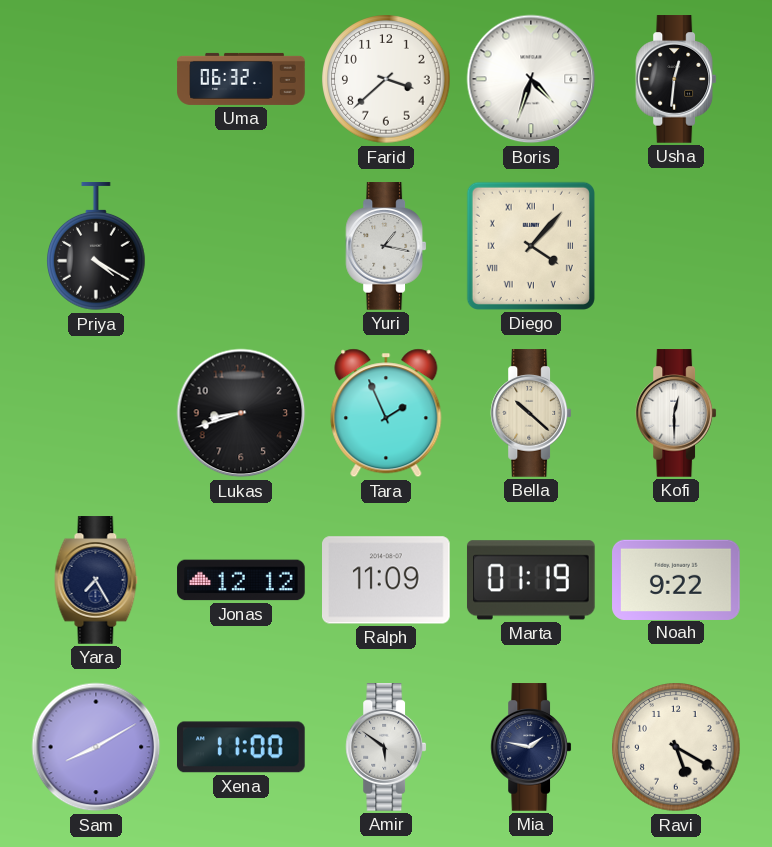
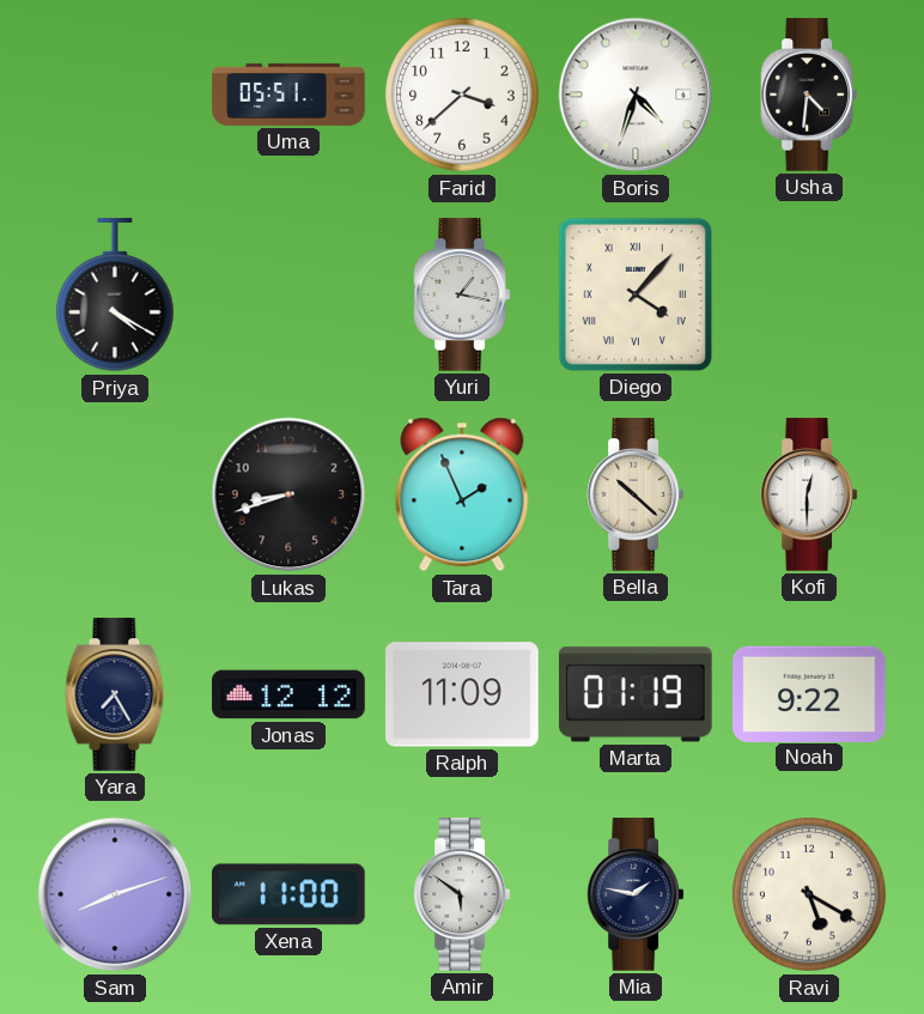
Uma: 06:32 -> 05:51 (288, 95)
Usha: 12:31 -> 4:31 (809, 95)
Sam: 8:10 -> 8:12 (115, 894)
